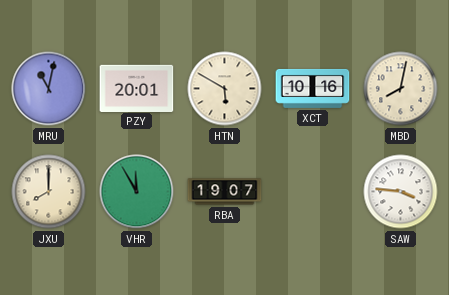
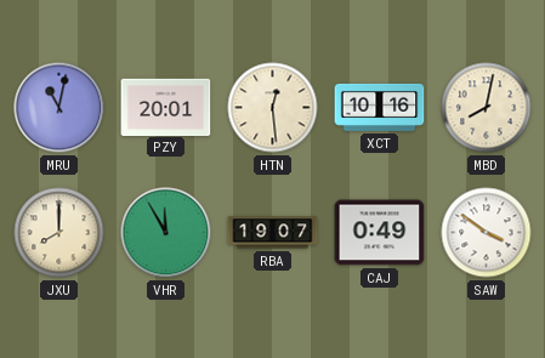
HTN: 5:50 -> 12:29 (273, 108)
CAJ: none -> 0:49 (380, 233)
SAW: 3:46 -> 3:51 (487, 233)
